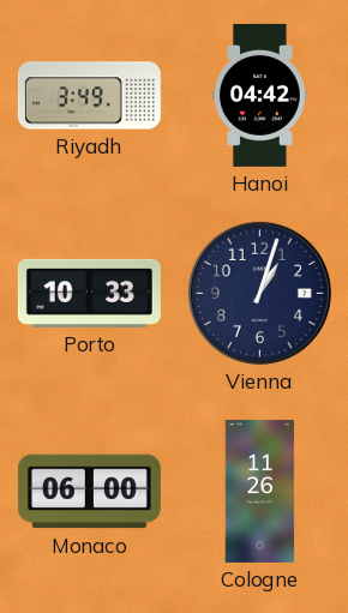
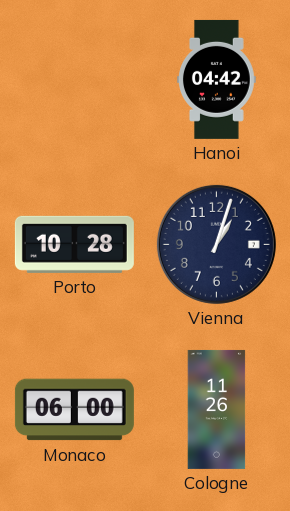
Riyadh: 3:49 -> none (89, 96)
Porto: 10:33 -> 10:28 (74, 244)
